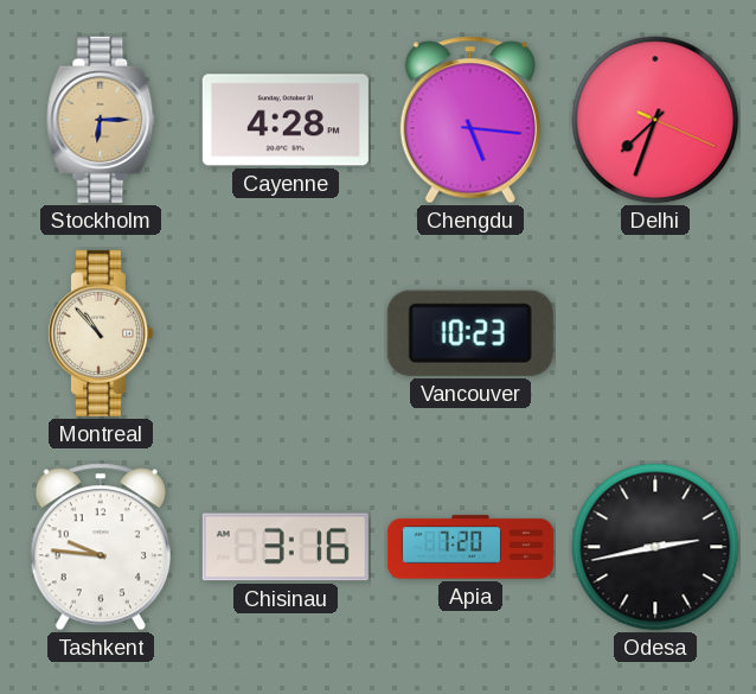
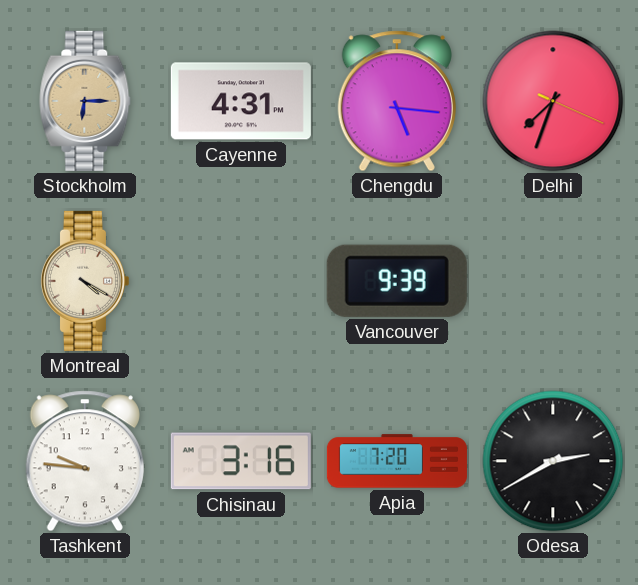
Cayenne: 4:28 -> 4:31 (241, 101)
Montreal: 10:53 -> 4:20 (84, 281)
Vancouver: 10:23 -> 9:39 (397, 281)
Odesa: 2:43 -> 2:40 (553, 461)
